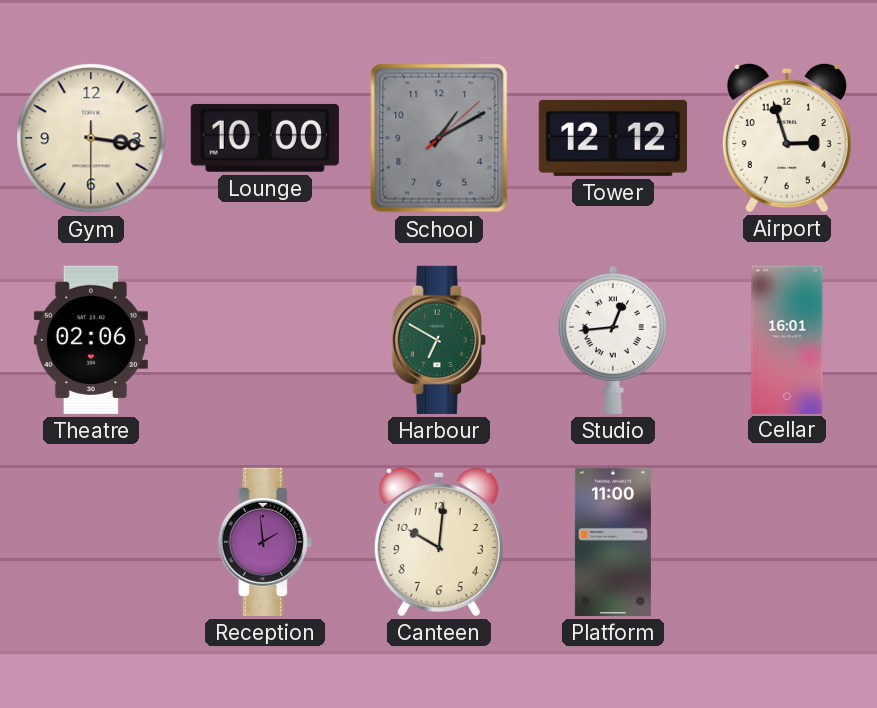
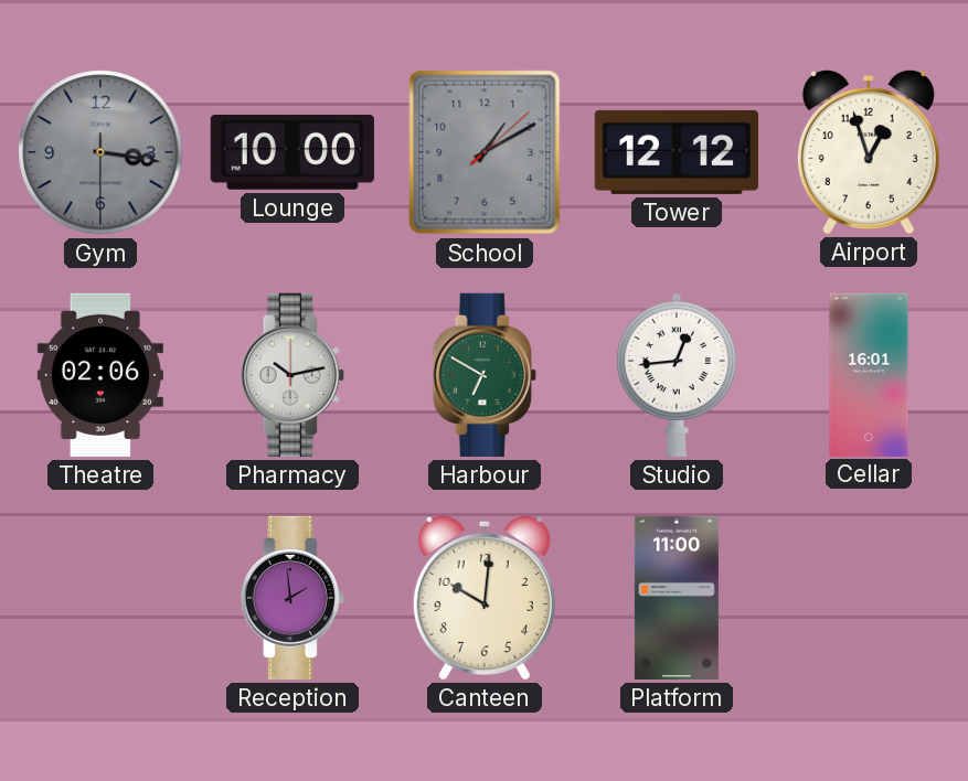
Gym dial: cream -> grey (100, 152)
Airport: 2:57 -> 12:57 (869, 151)
Pharmacy: none -> 10:13 (292, 375)
